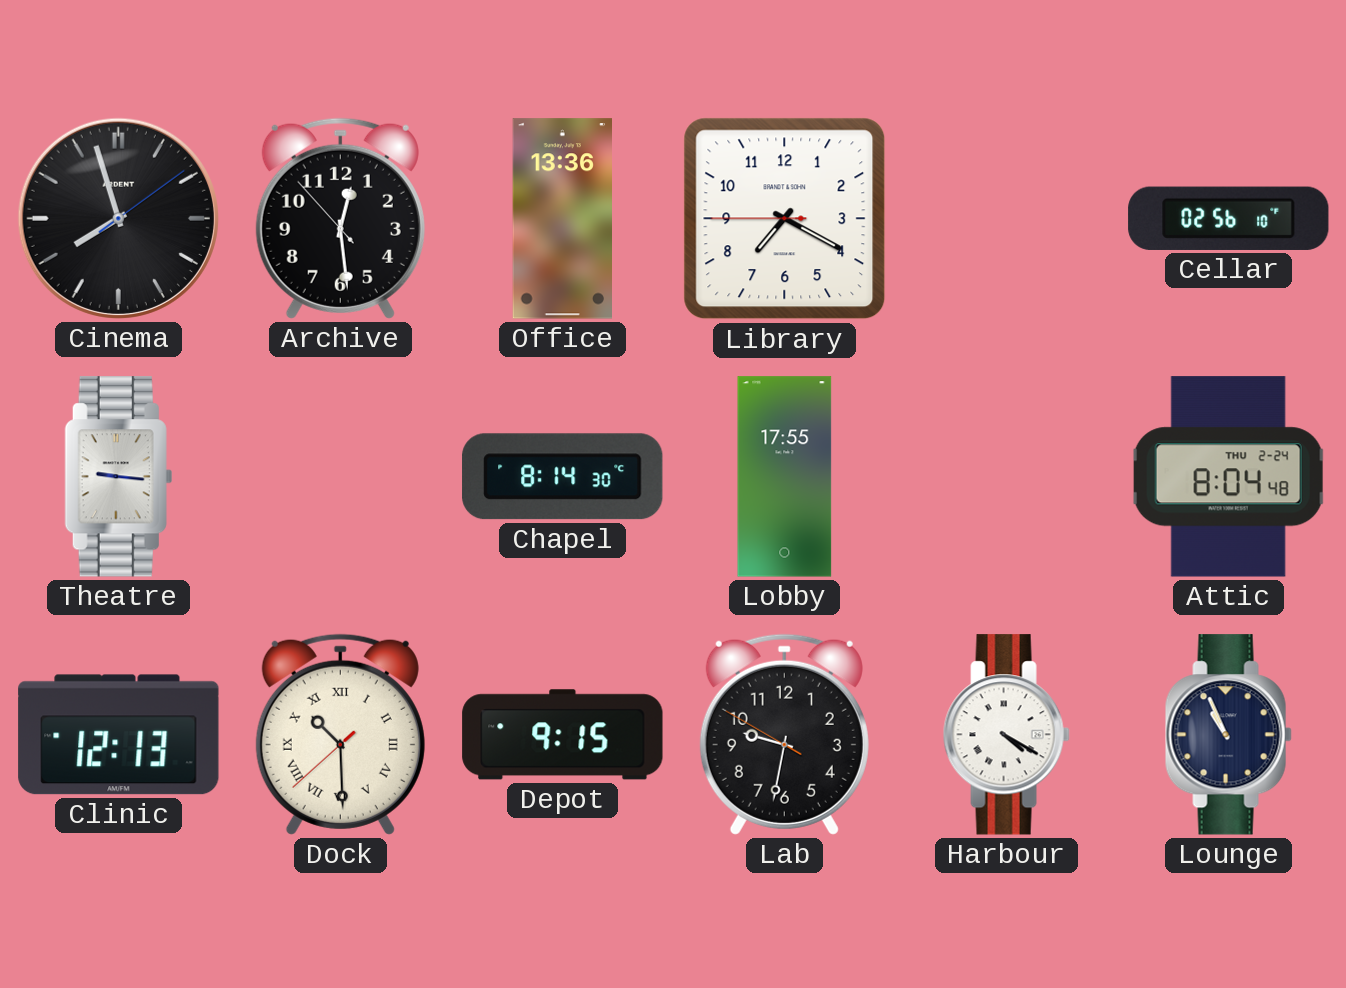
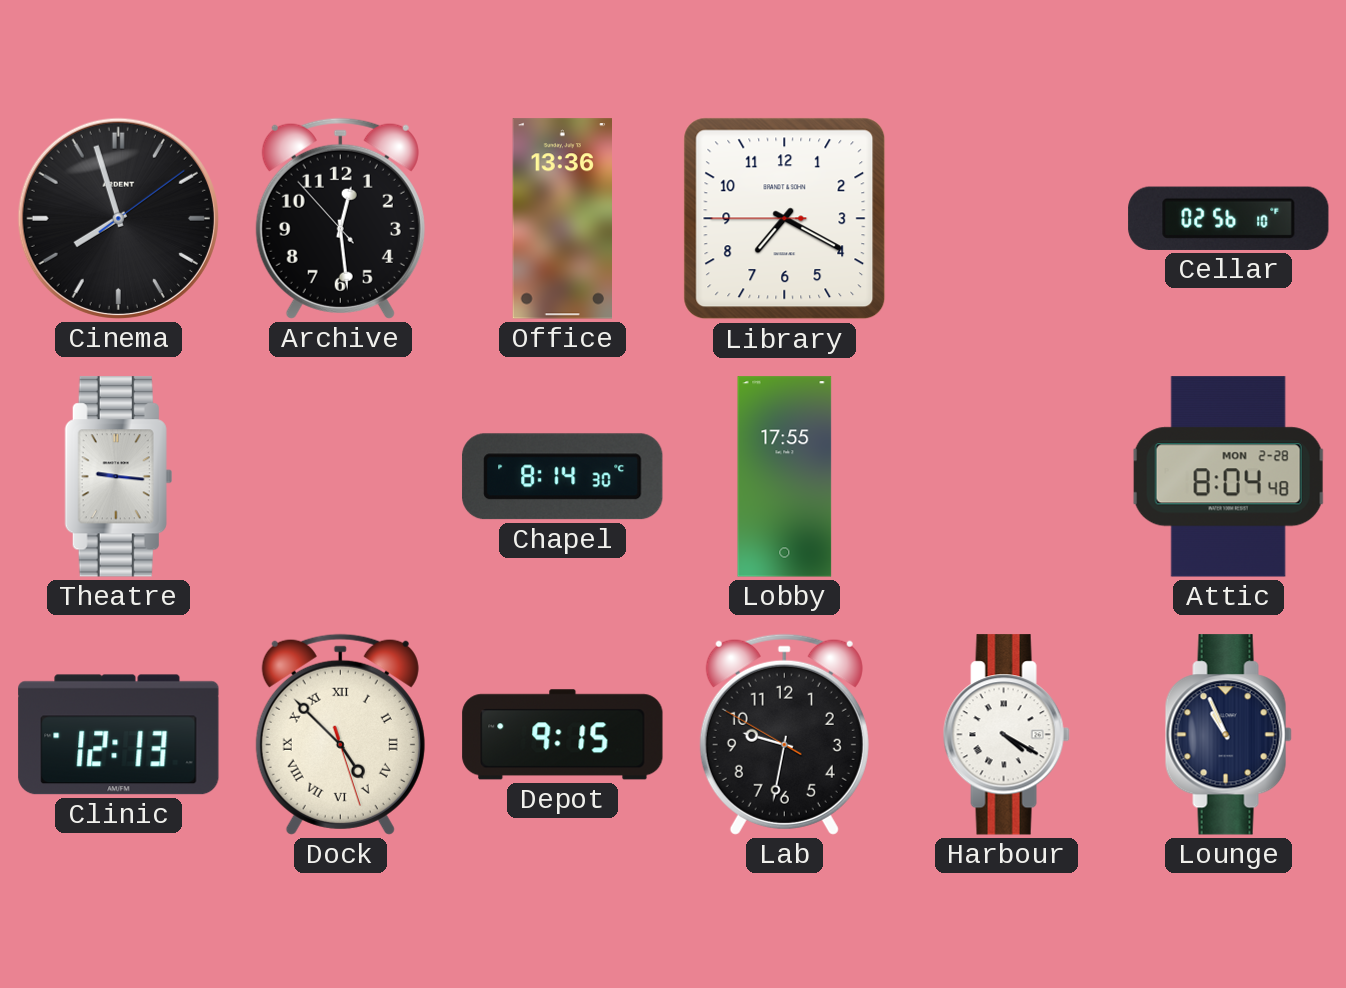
Attic date: THU 2-24 -> MON 2-28 (1228, 477)
Dock: 10:29 -> 4:52 (340, 734)
